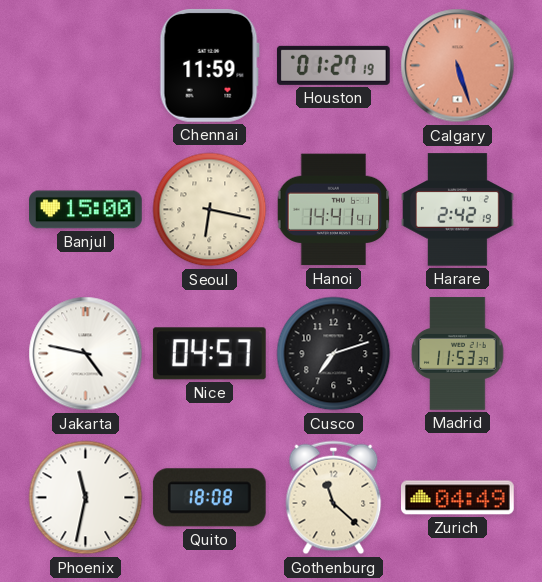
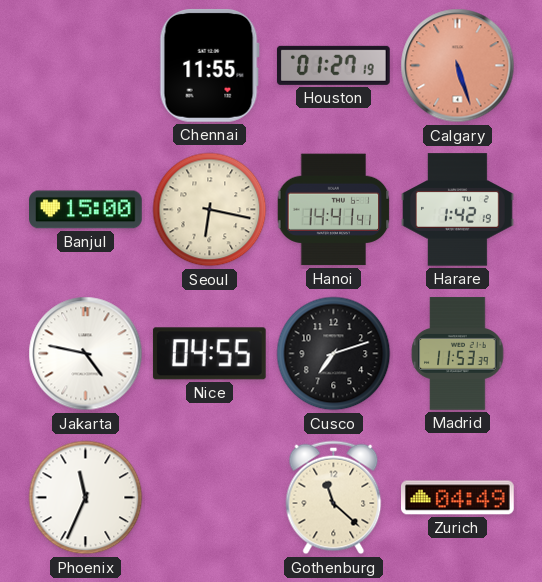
Chennai: 11:59 -> 11:55 (209, 65)
Harare: 2:42 -> 1:42 (458, 210)
Nice: 04:57 -> 04:55 (209, 354)
Phoenix: 11:32 -> 11:34 (86, 498)
Quito: 18:08 -> none (209, 498)
